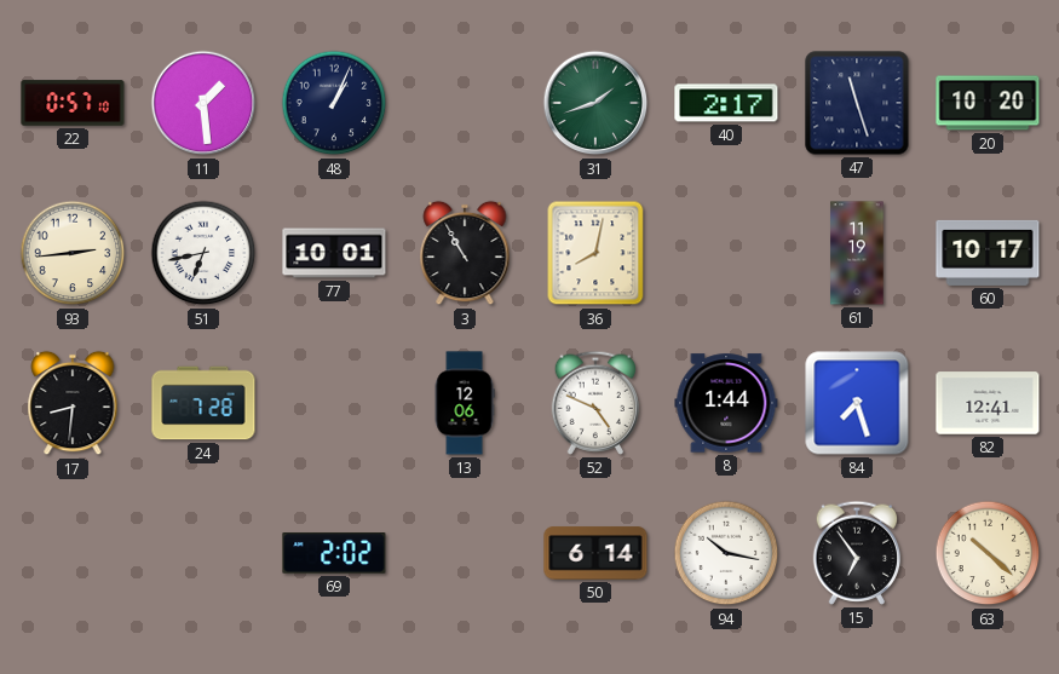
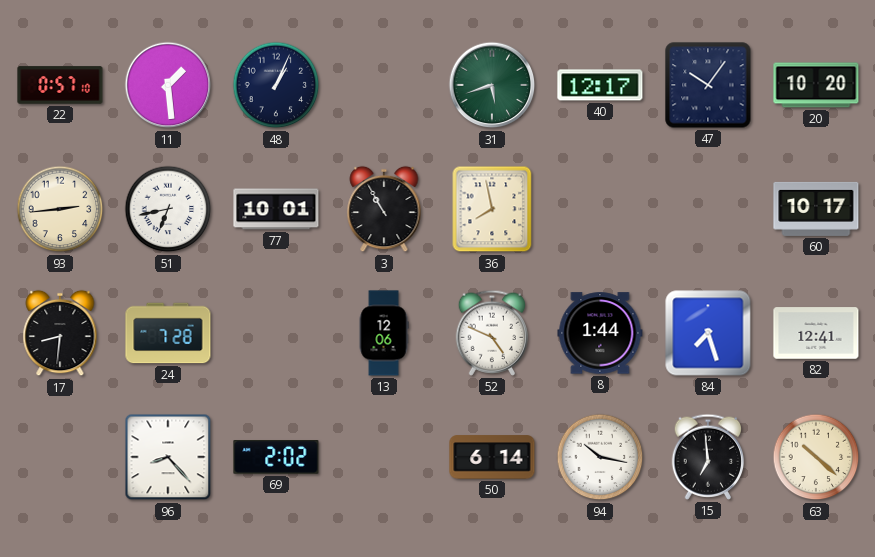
31: 1:42 -> 5:42 (492, 85)
40: 2:17 -> 12:17 (600, 85)
47: 11:27 -> 10:06 (708, 85)
36: 8:02 -> 7:58 (492, 209)
61: 11:19 -> none (857, 253)
96: none -> 8:23 (168, 457)
15: 6:54 -> 6:59 (708, 457)
